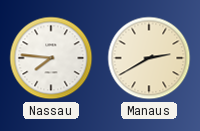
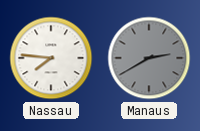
Manaus dial: cream -> grey (149, 58)
